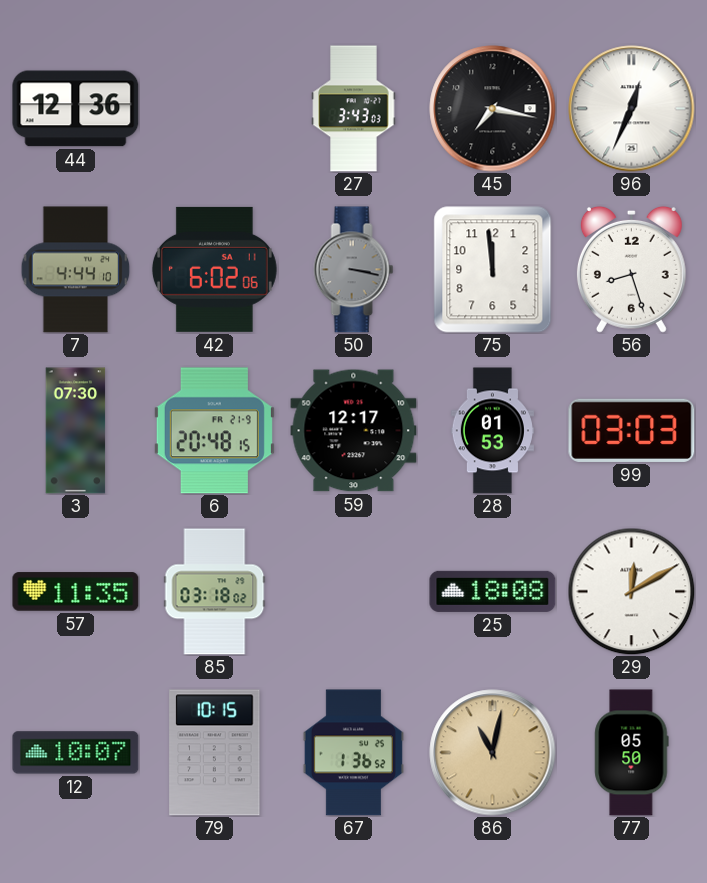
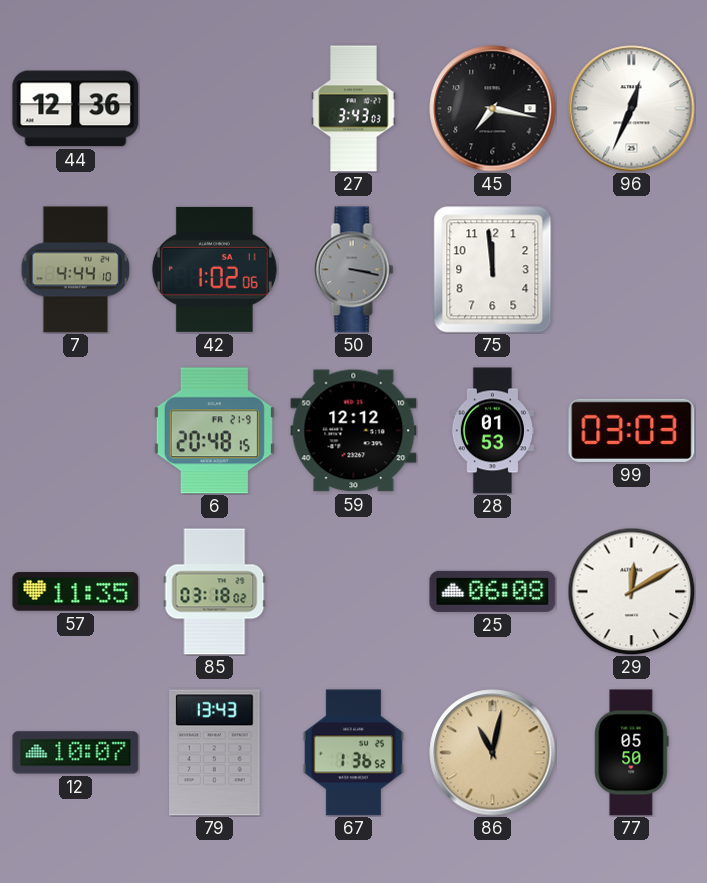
42: 6:02 -> 1:02 (214, 269)
56: 8:27 -> none (631, 269)
3: 07:30 -> none (76, 431)
59: 12:17 -> 12:12 (354, 431)
25: 18:08 -> 06:08 (493, 591)
79: 10:15 -> 13:43 (215, 753)
